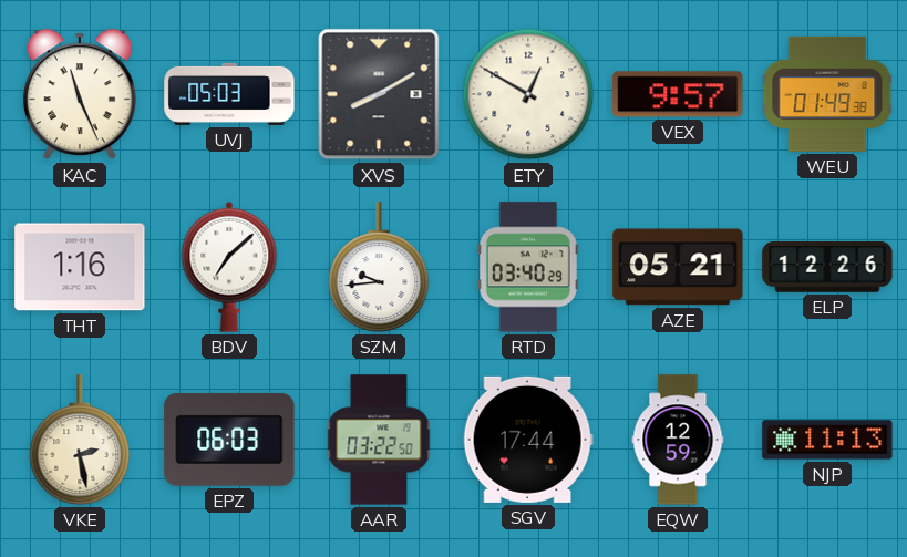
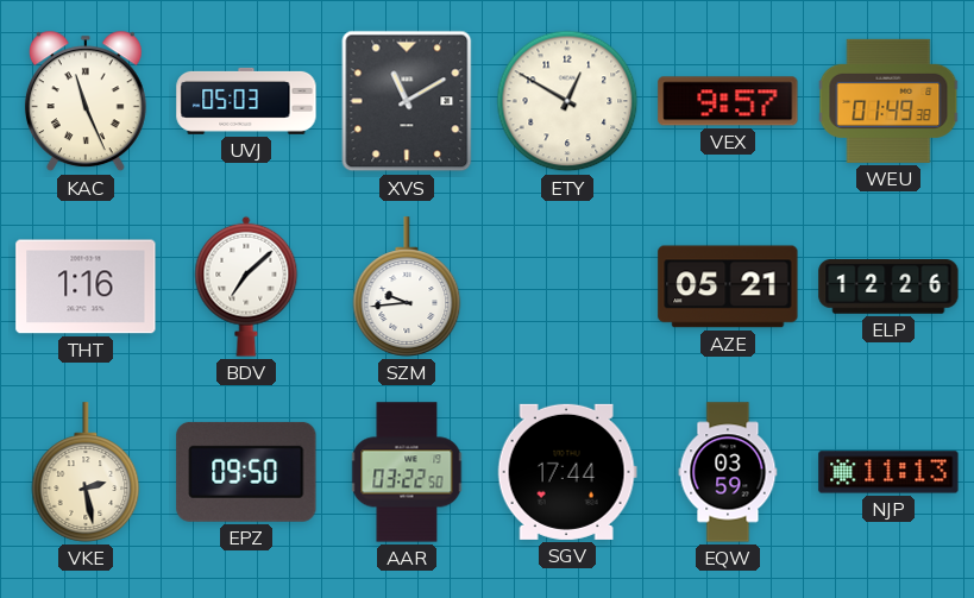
XVS: 8:10 -> 11:10 (407, 101)
RTD: 03:40 -> none (528, 267)
EPZ: 06:03 -> 09:50 (246, 472)
EQW: 12:59 -> 03:59 (728, 472)
